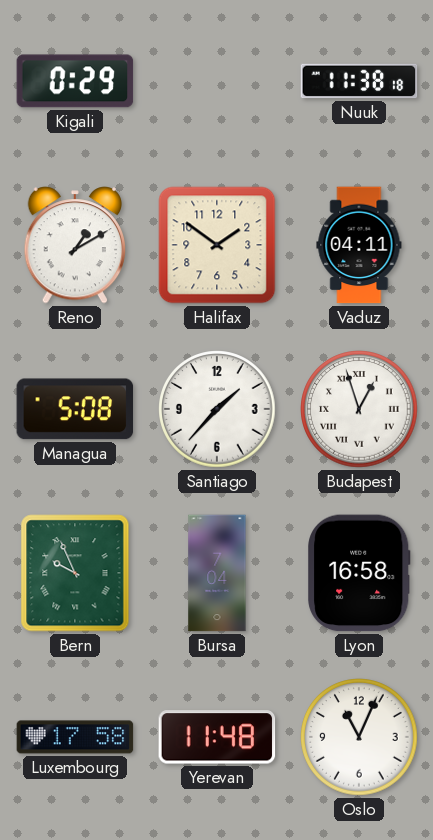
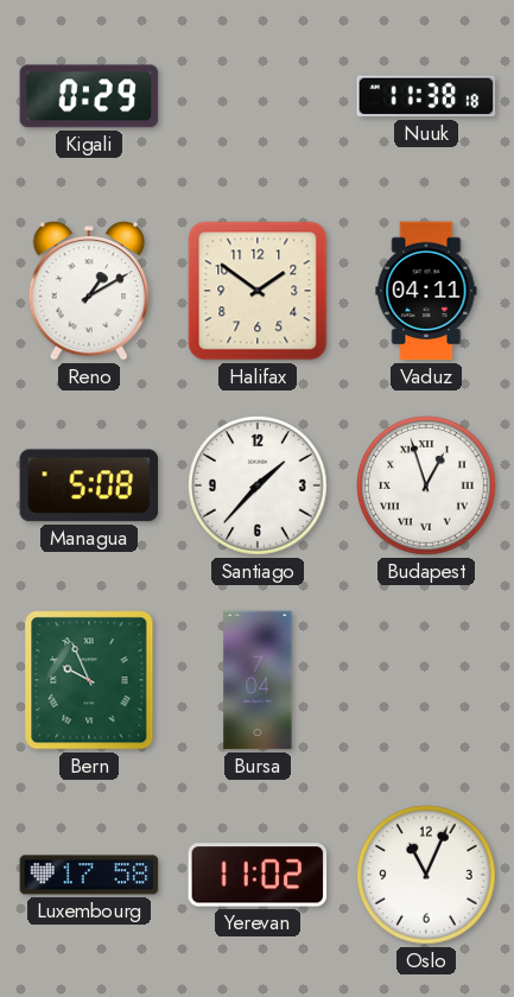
Lyon: 16:58 -> none (359, 573)
Yerevan: 11:48 -> 11:02 (258, 875)
